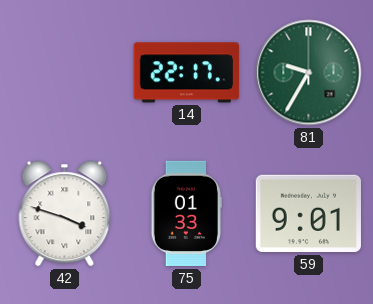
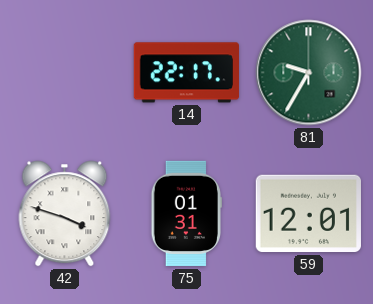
75: 01:33 -> 01:31 (186, 214)
59: 9:01 -> 12:01 (308, 214)
